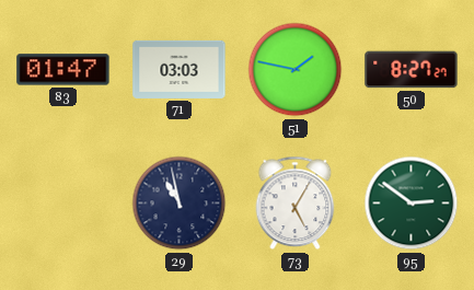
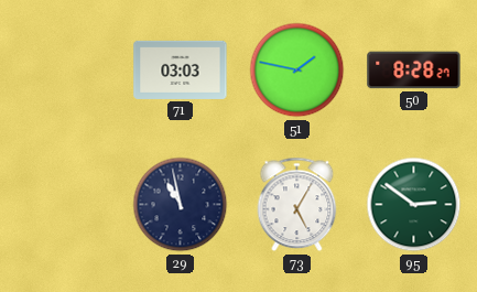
83: 01:47 -> none (63, 70)
50: 8:27 -> 8:28 (414, 71)
